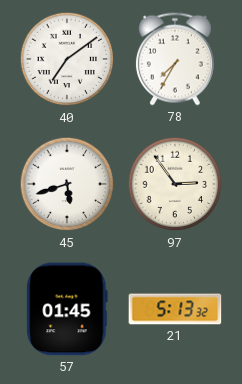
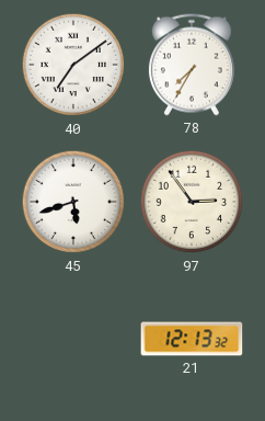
57: 01:45 -> none (67, 309)
21: 5:13 -> 12:13 (192, 339)
